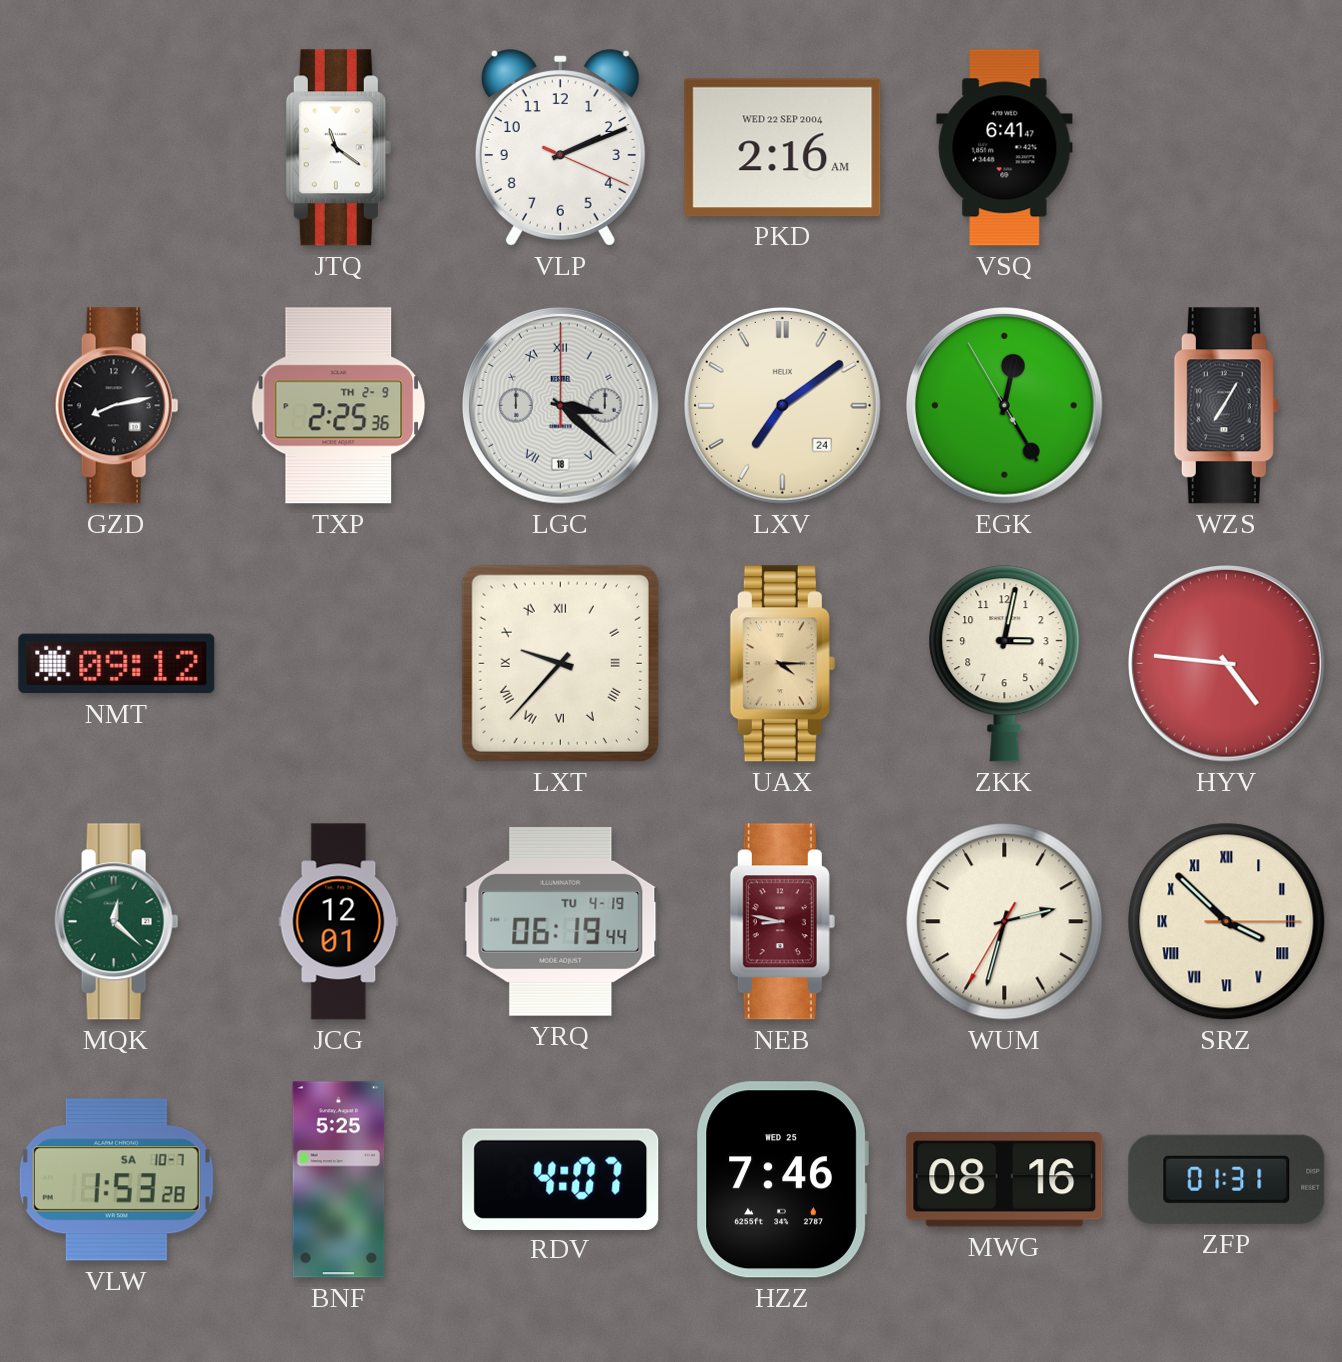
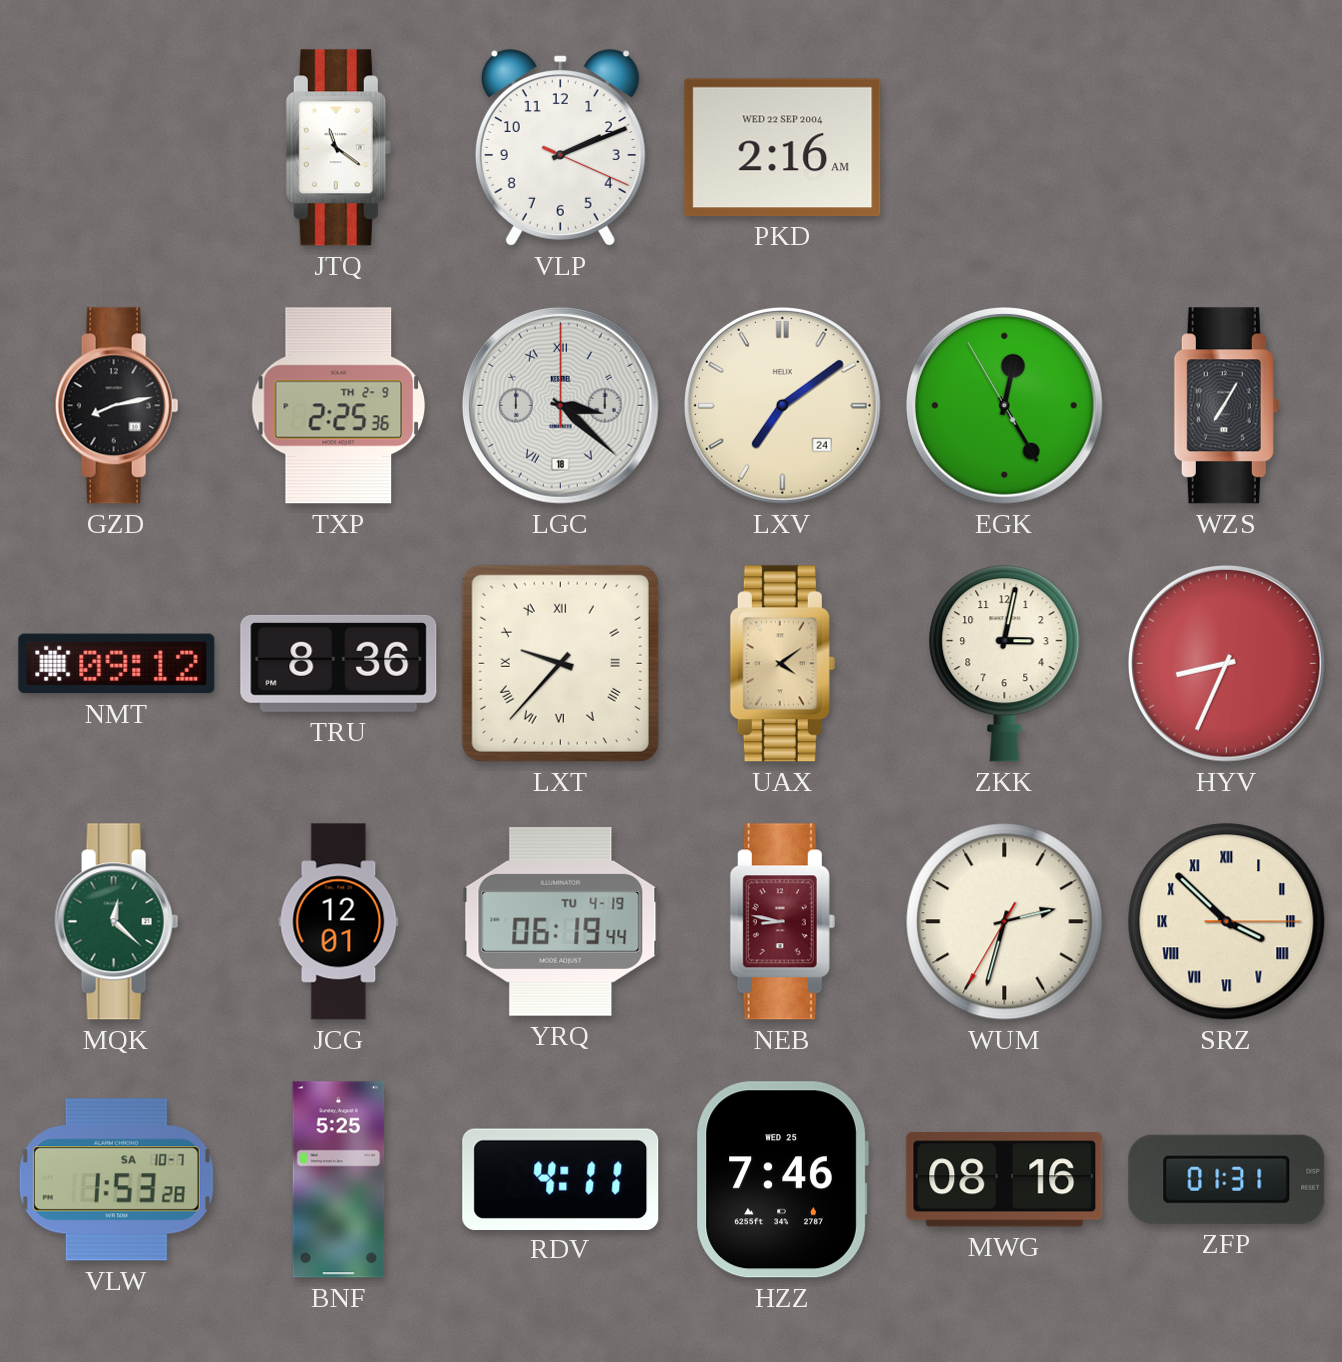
VSQ: 6:41 -> none (1005, 148)
TRU: none -> 8:36 (339, 663)
UAX: 4:15 -> 4:09 (782, 664)
HYV: 4:46 -> 8:34 (1227, 664)
RDV: 4:07 -> 4:11 (561, 1179)
